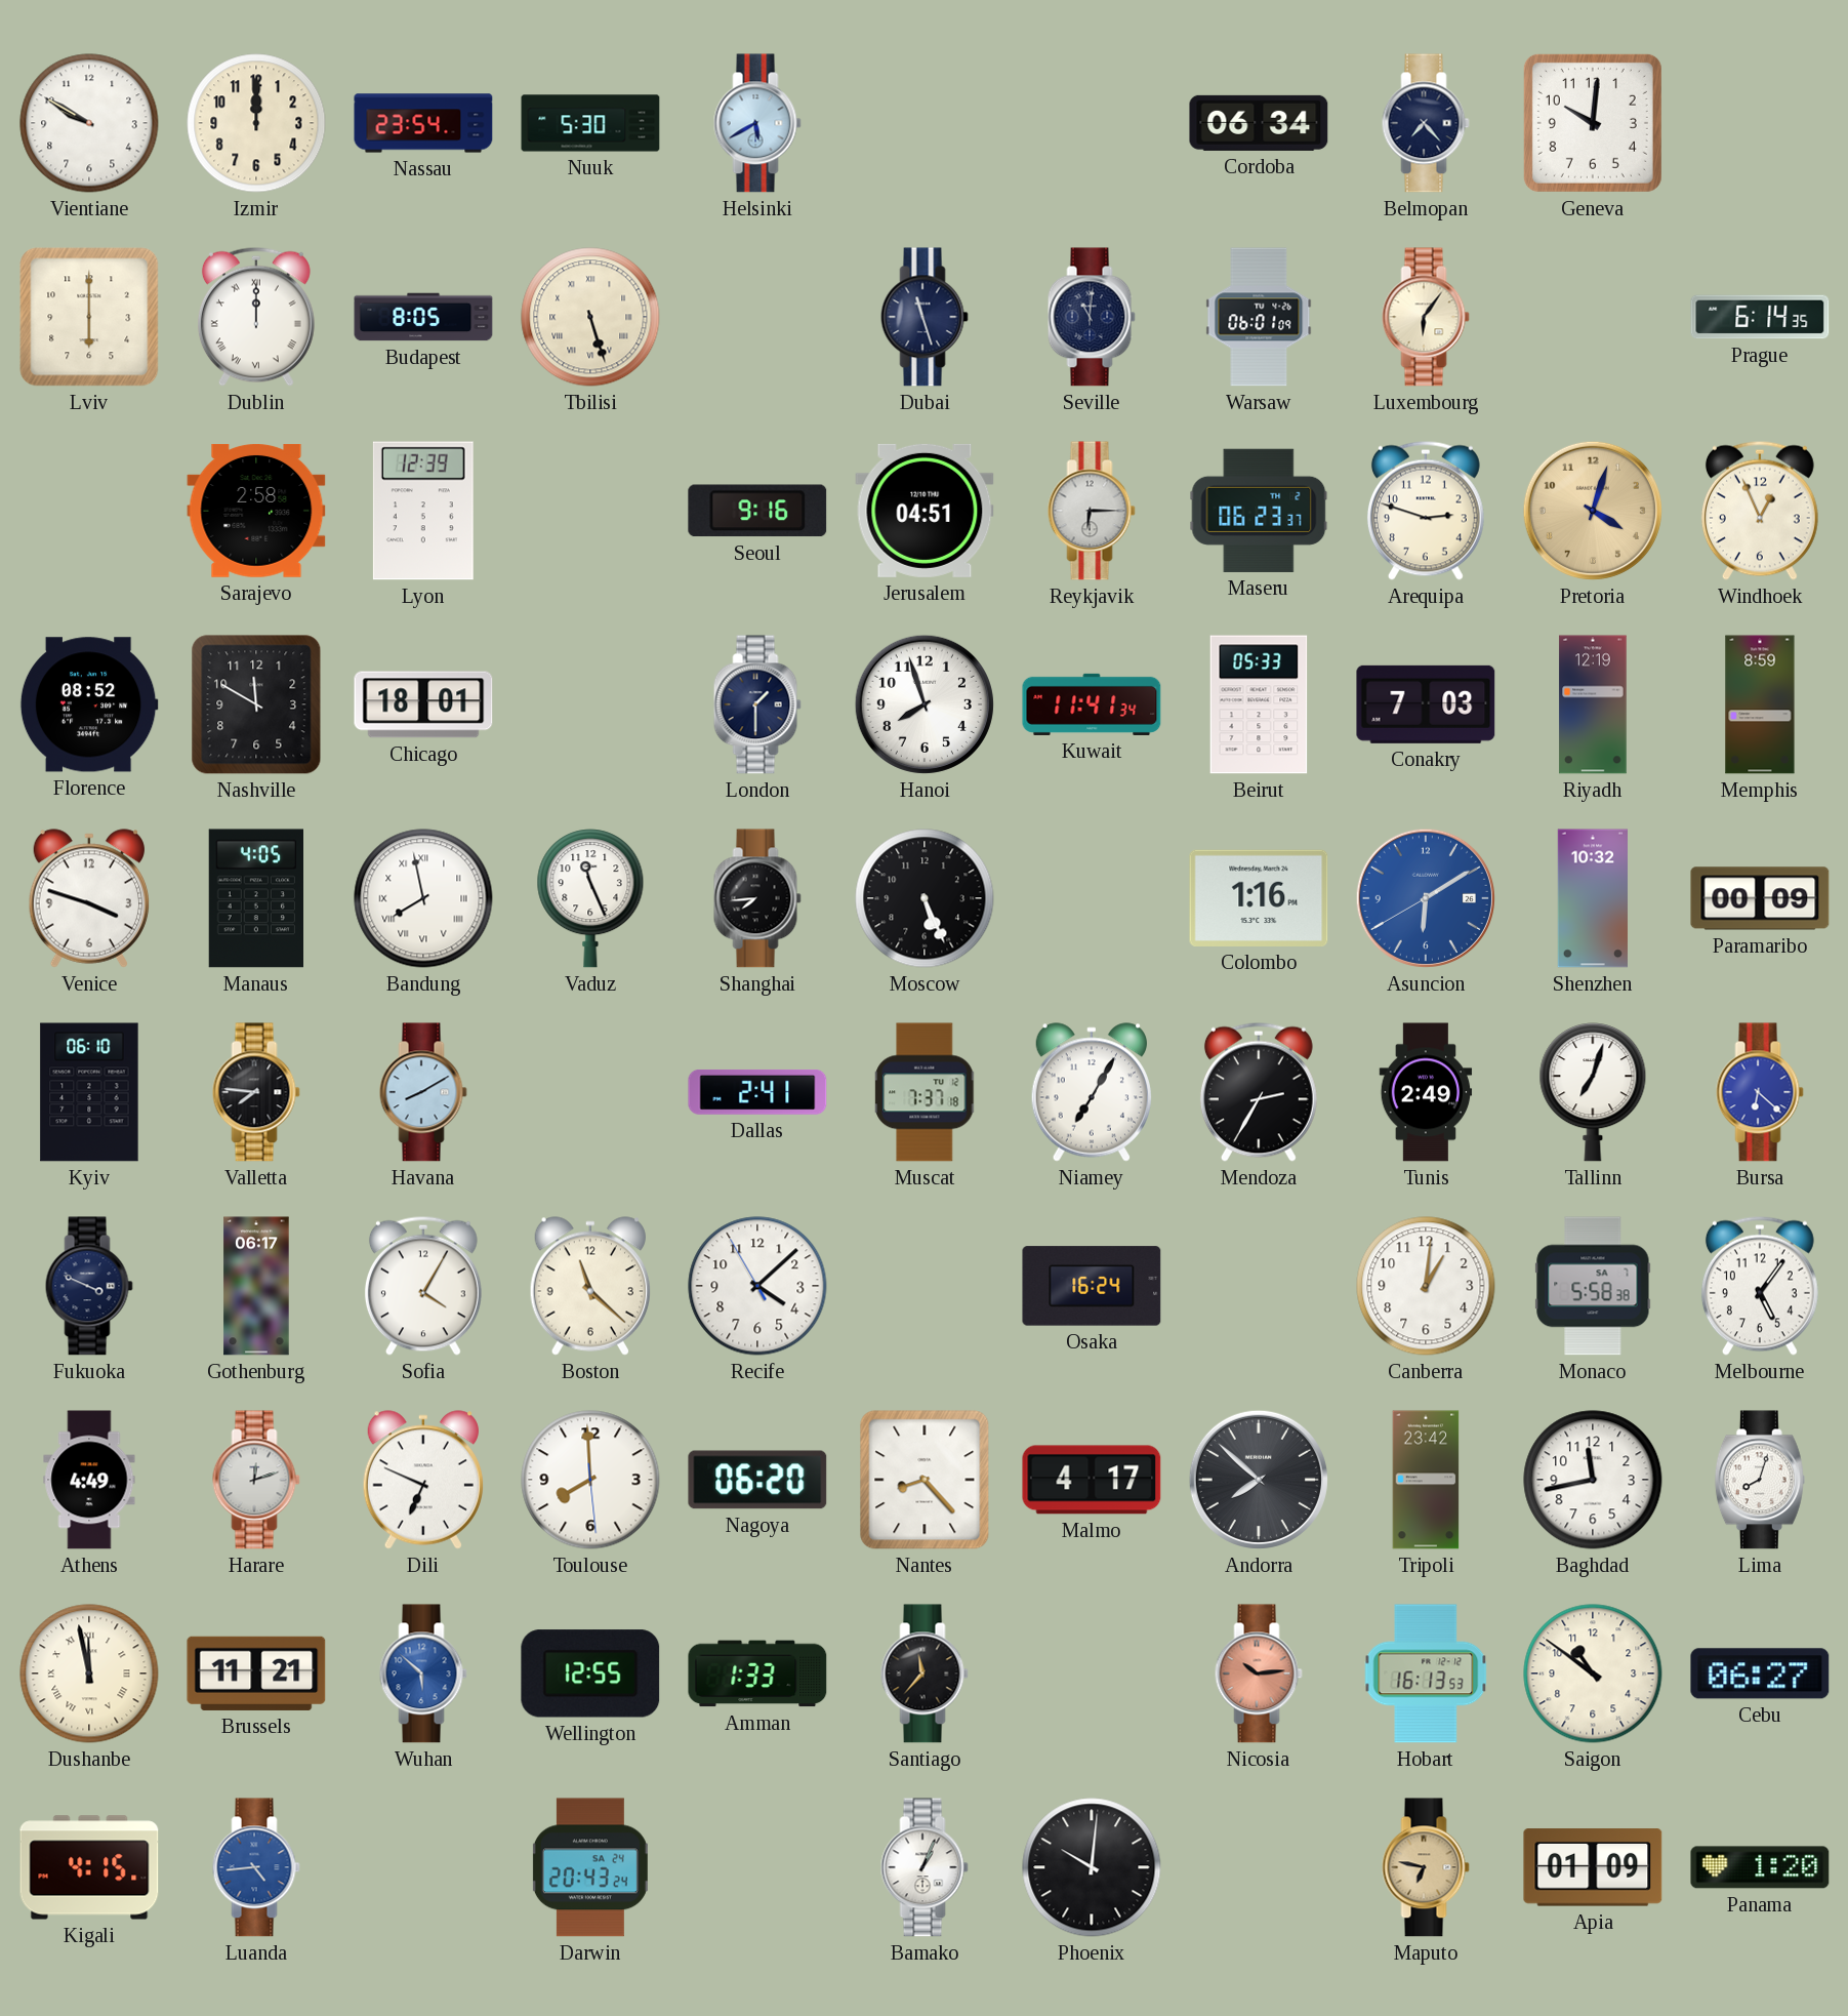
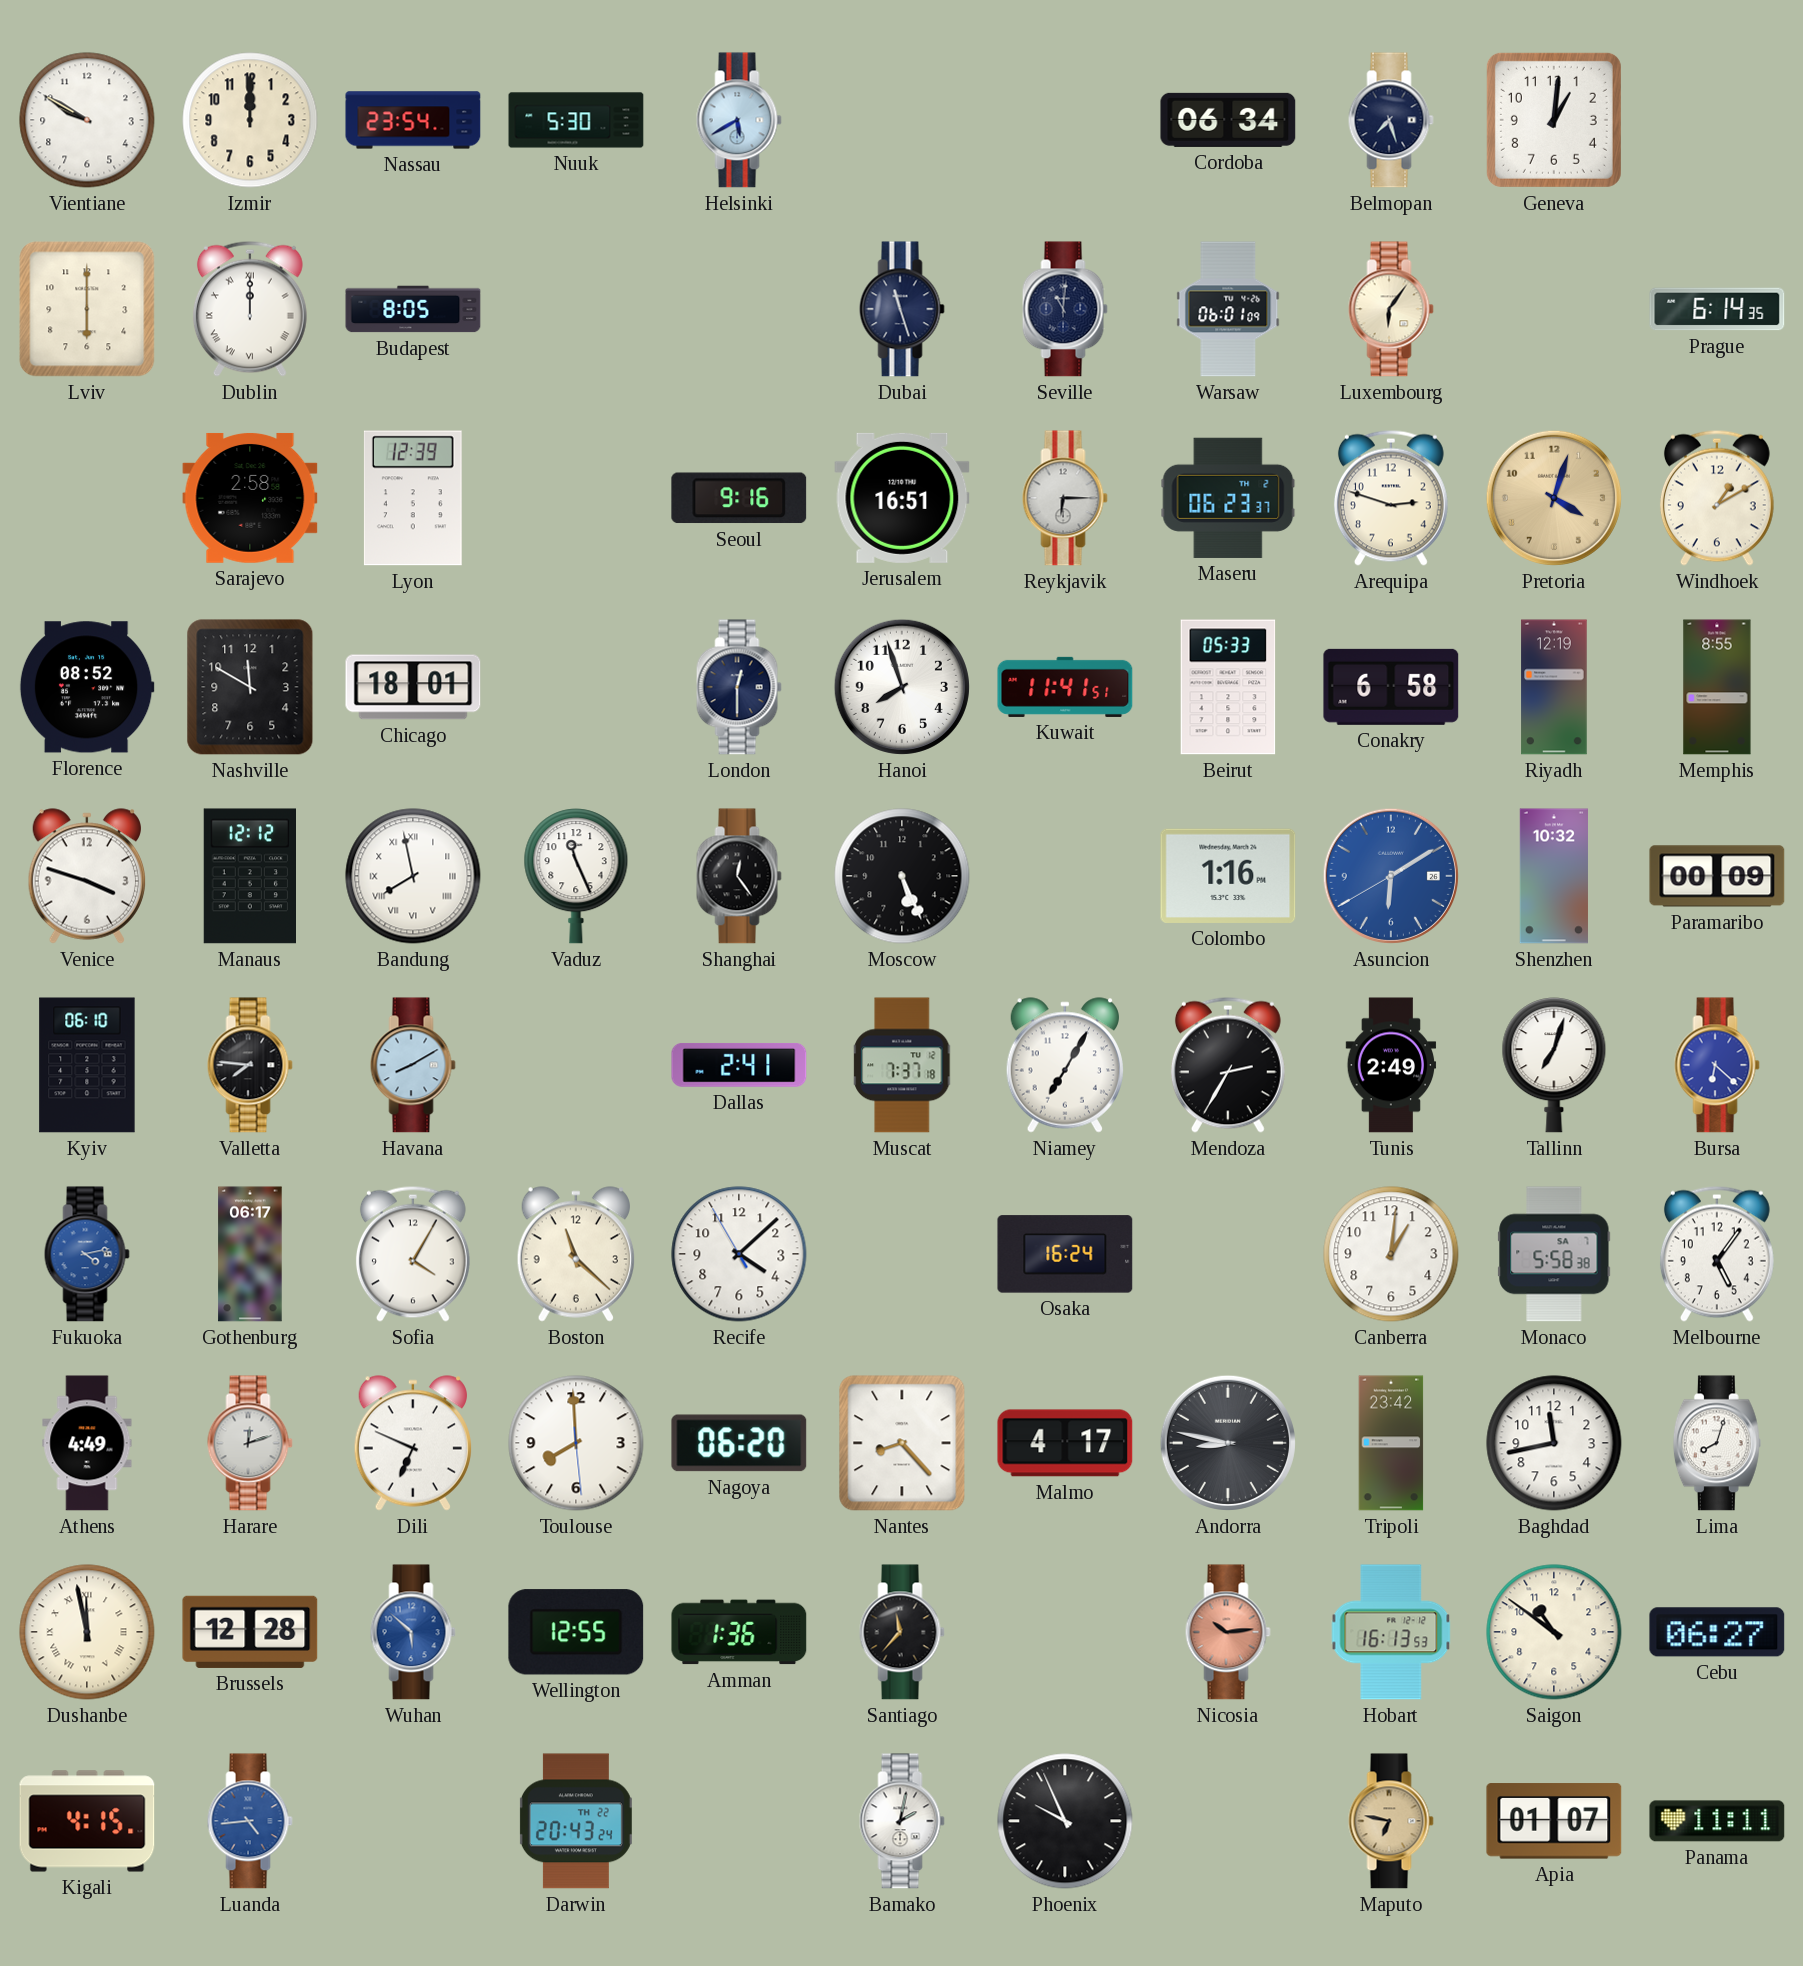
Belmopan: 7:23 -> 7:27 (1391, 120)
Geneva: 10:01 -> 1:01 (1554, 120)
Tbilisi: 5:27 -> none (590, 317)
Jerusalem: 04:51 -> 16:51 (902, 498)
Windhoek: 12:56 -> 1:10 (1717, 498)
London: 1:30 -> 12:30 (739, 687)
Kuwait: 11:41:34 -> 11:41:51 (1065, 687)
Conakry: 7:03 -> 6:58 (1391, 687)
Memphis: 8:59 -> 8:55 (1717, 687)
Manaus: 4:05 -> 12:12 (249, 876)
Shanghai: 7:44 -> 12:24 (739, 876)
Fukuoka: 3:49 -> 4:13 (87, 1254)
Fukuoka dial: navy -> blue (87, 1254)
Andorra: 7:52 -> 8:47 (1228, 1443)
Brussels: 11:21 -> 12:28 (250, 1632)
Amman: 1:33 -> 1:36 (739, 1632)
Darwin date: SA 24 -> TH 22 (576, 1821)
Bamako: 1:04 -> 2:02 (902, 1821)
Phoenix: 10:01 -> 9:56 (1065, 1821)
Apia: 01:09 -> 01:07 (1554, 1821)
Panama: 1:20 -> 11:11 (1717, 1821)
